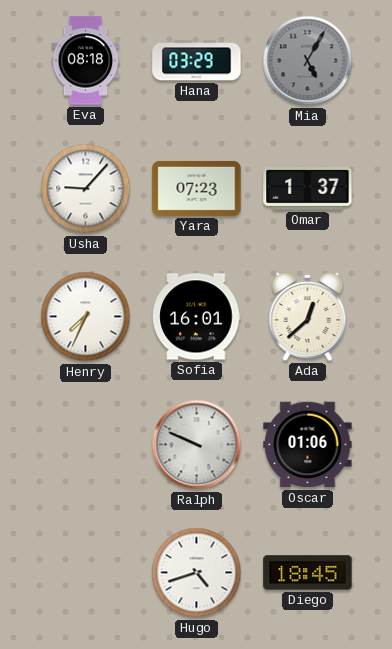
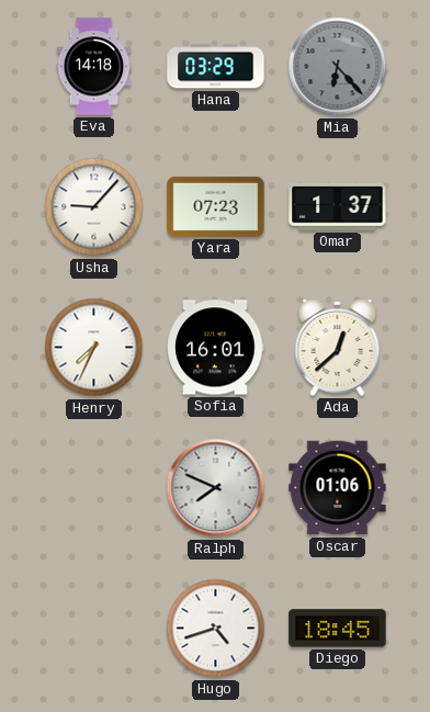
Eva: 08:18 -> 14:18 (94, 67)
Mia: 5:05 -> 6:23 (338, 67)
Ralph: 9:49 -> 7:49 (216, 488)
